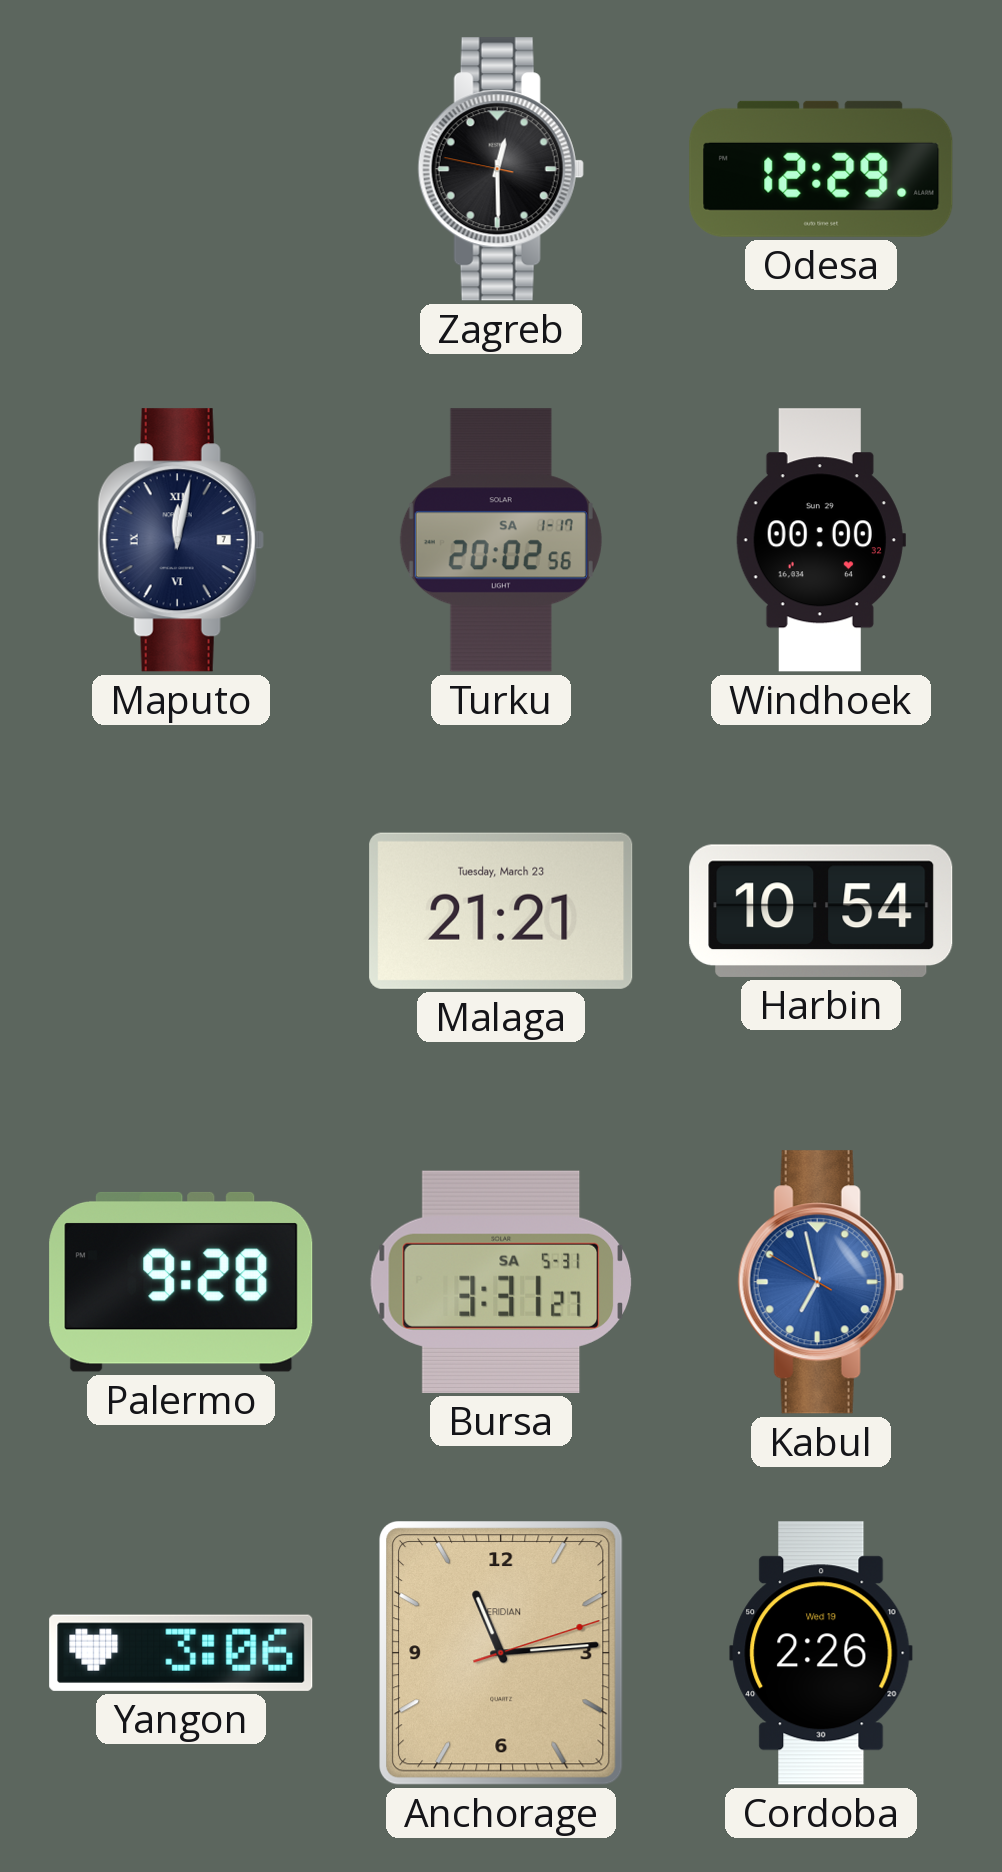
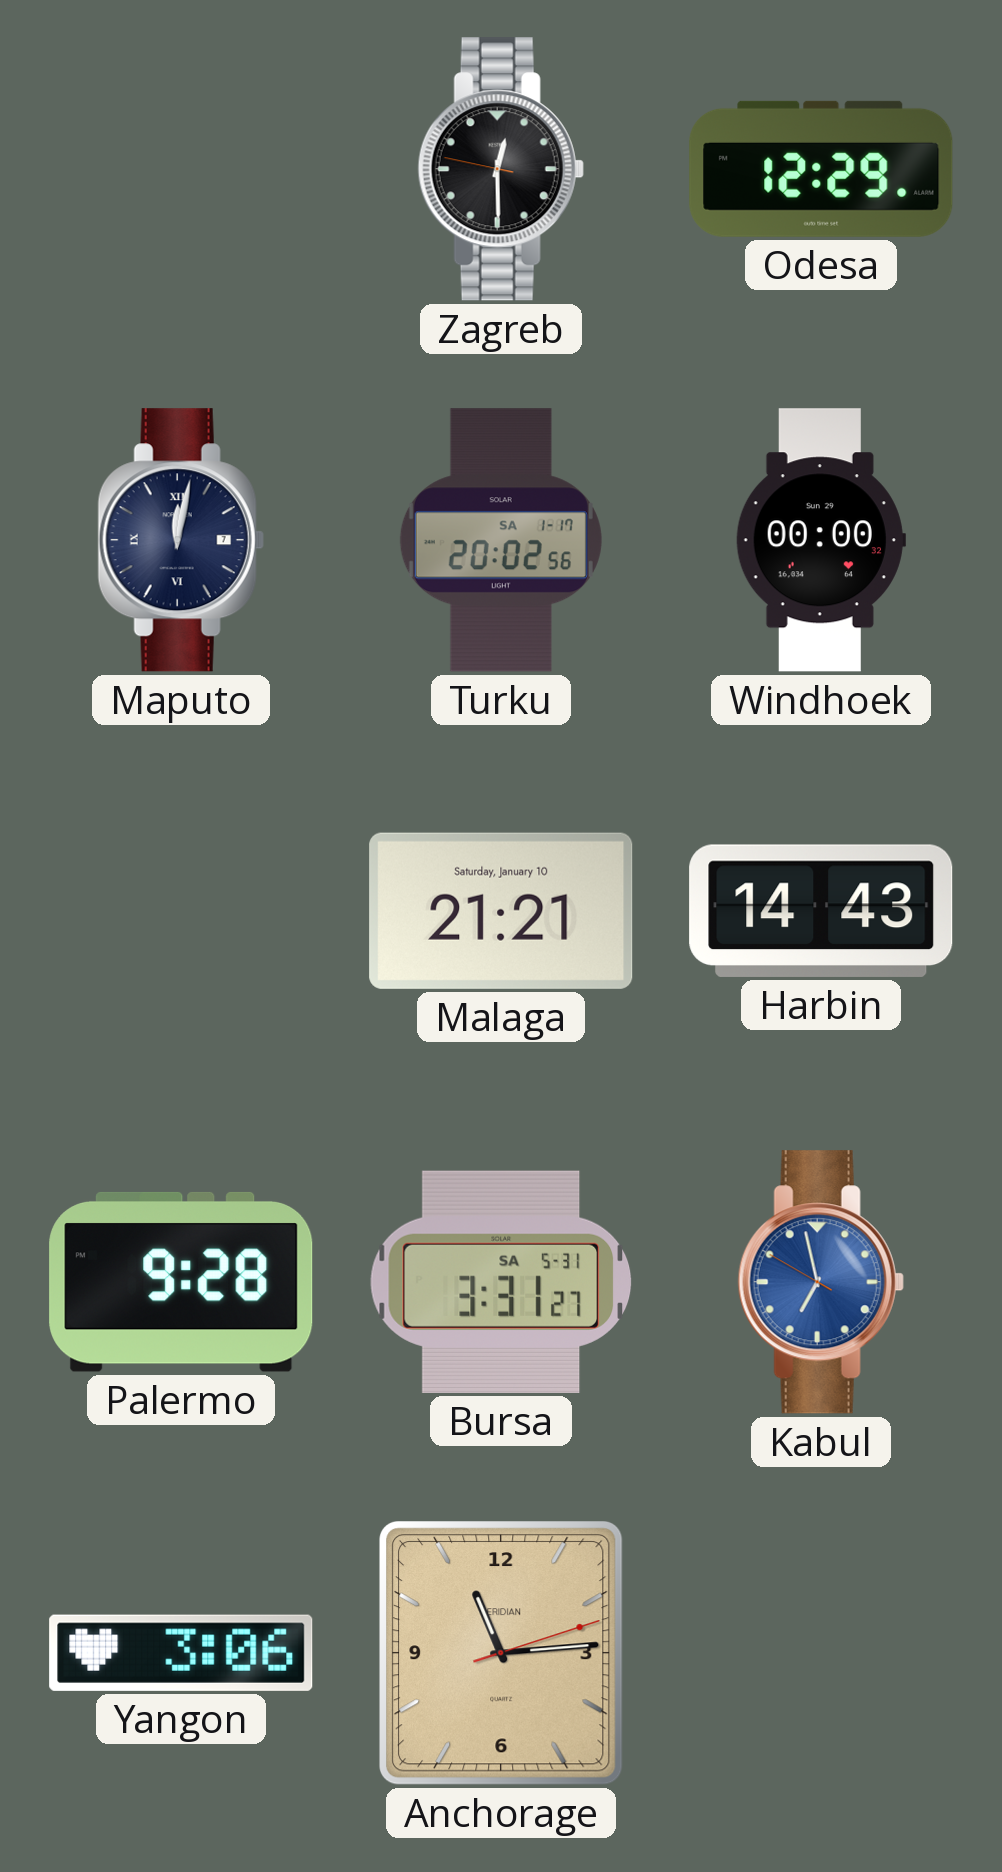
Malaga date: Tuesday, March 23 -> Saturday, January 10 (501, 911)
Harbin: 10:54 -> 14:43 (821, 911)
Cordoba: 2:26 -> none (821, 1653)
